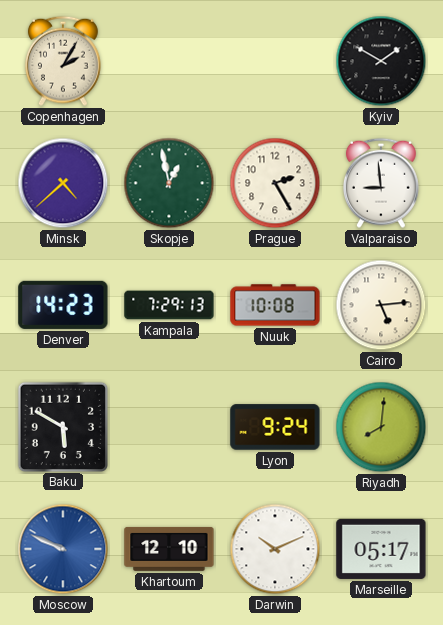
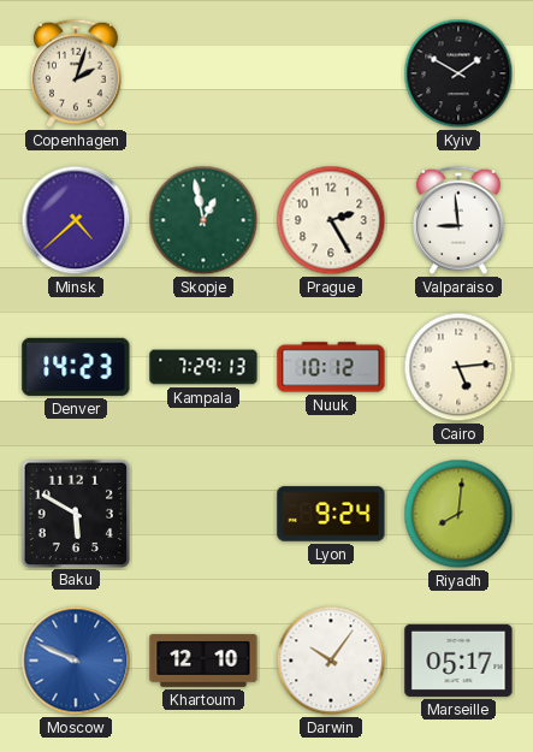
Copenhagen: 2:05 -> 2:03 (76, 73)
Nuuk: 10:08 -> 10:12 (331, 367)
Darwin: 10:11 -> 10:06 (331, 661)
